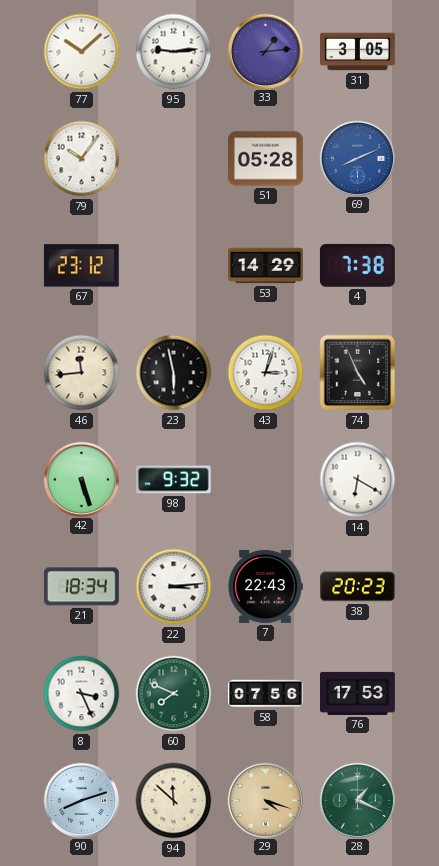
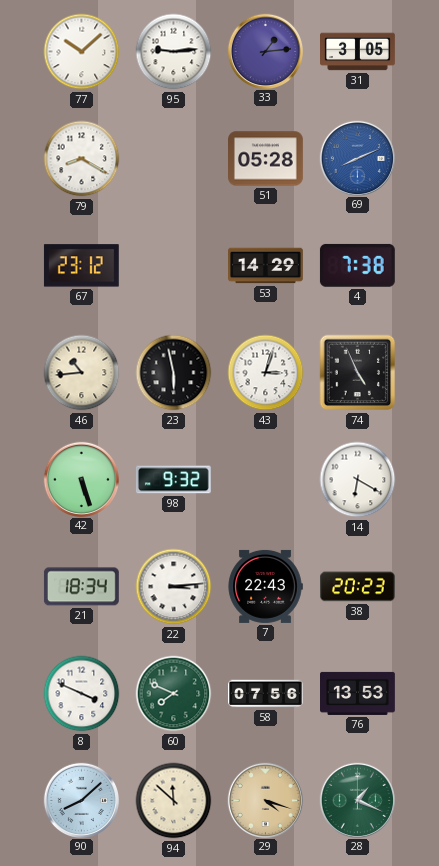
79: 10:06 -> 8:20 (82, 159)
46: 11:44 -> 10:44 (82, 373)
8: 3:26 -> 3:49 (82, 694)
76: 17:53 -> 13:53 (358, 693)
90: 8:12 -> 8:08 (81, 800)
